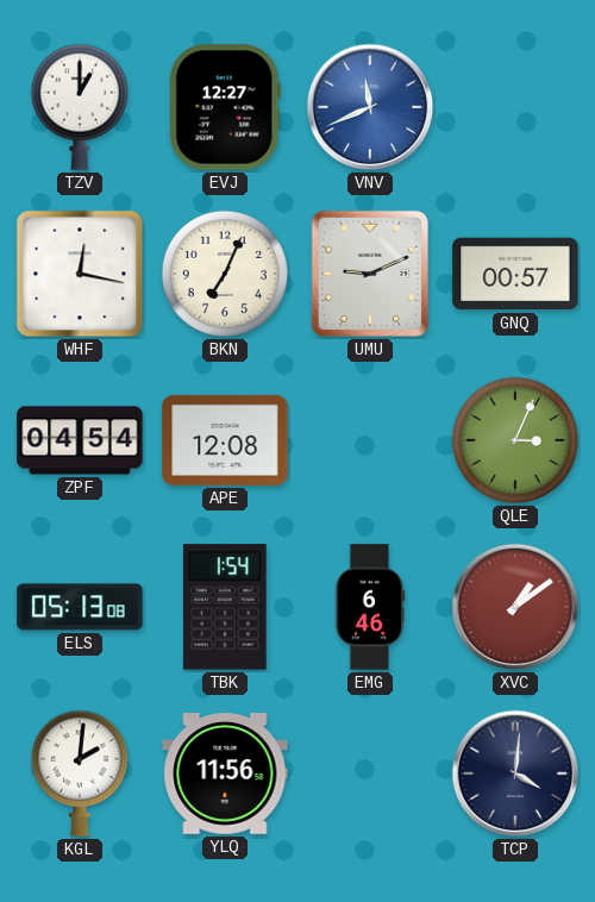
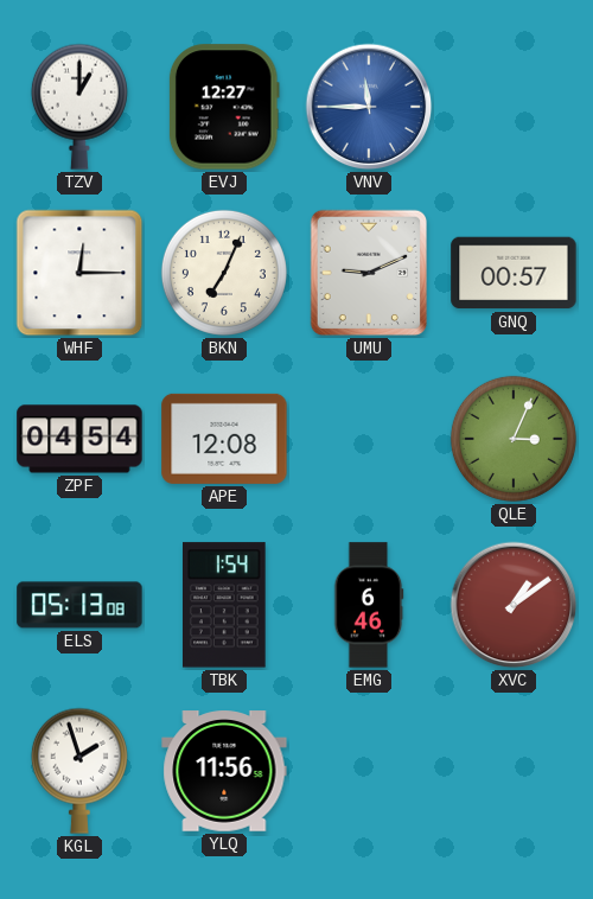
VNV: 11:41 -> 11:45 (369, 107)
WHF: 12:17 -> 12:15 (79, 273)
KGL: 2:01 -> 1:57 (79, 771)
TCP: 4:01 -> none (515, 773)
